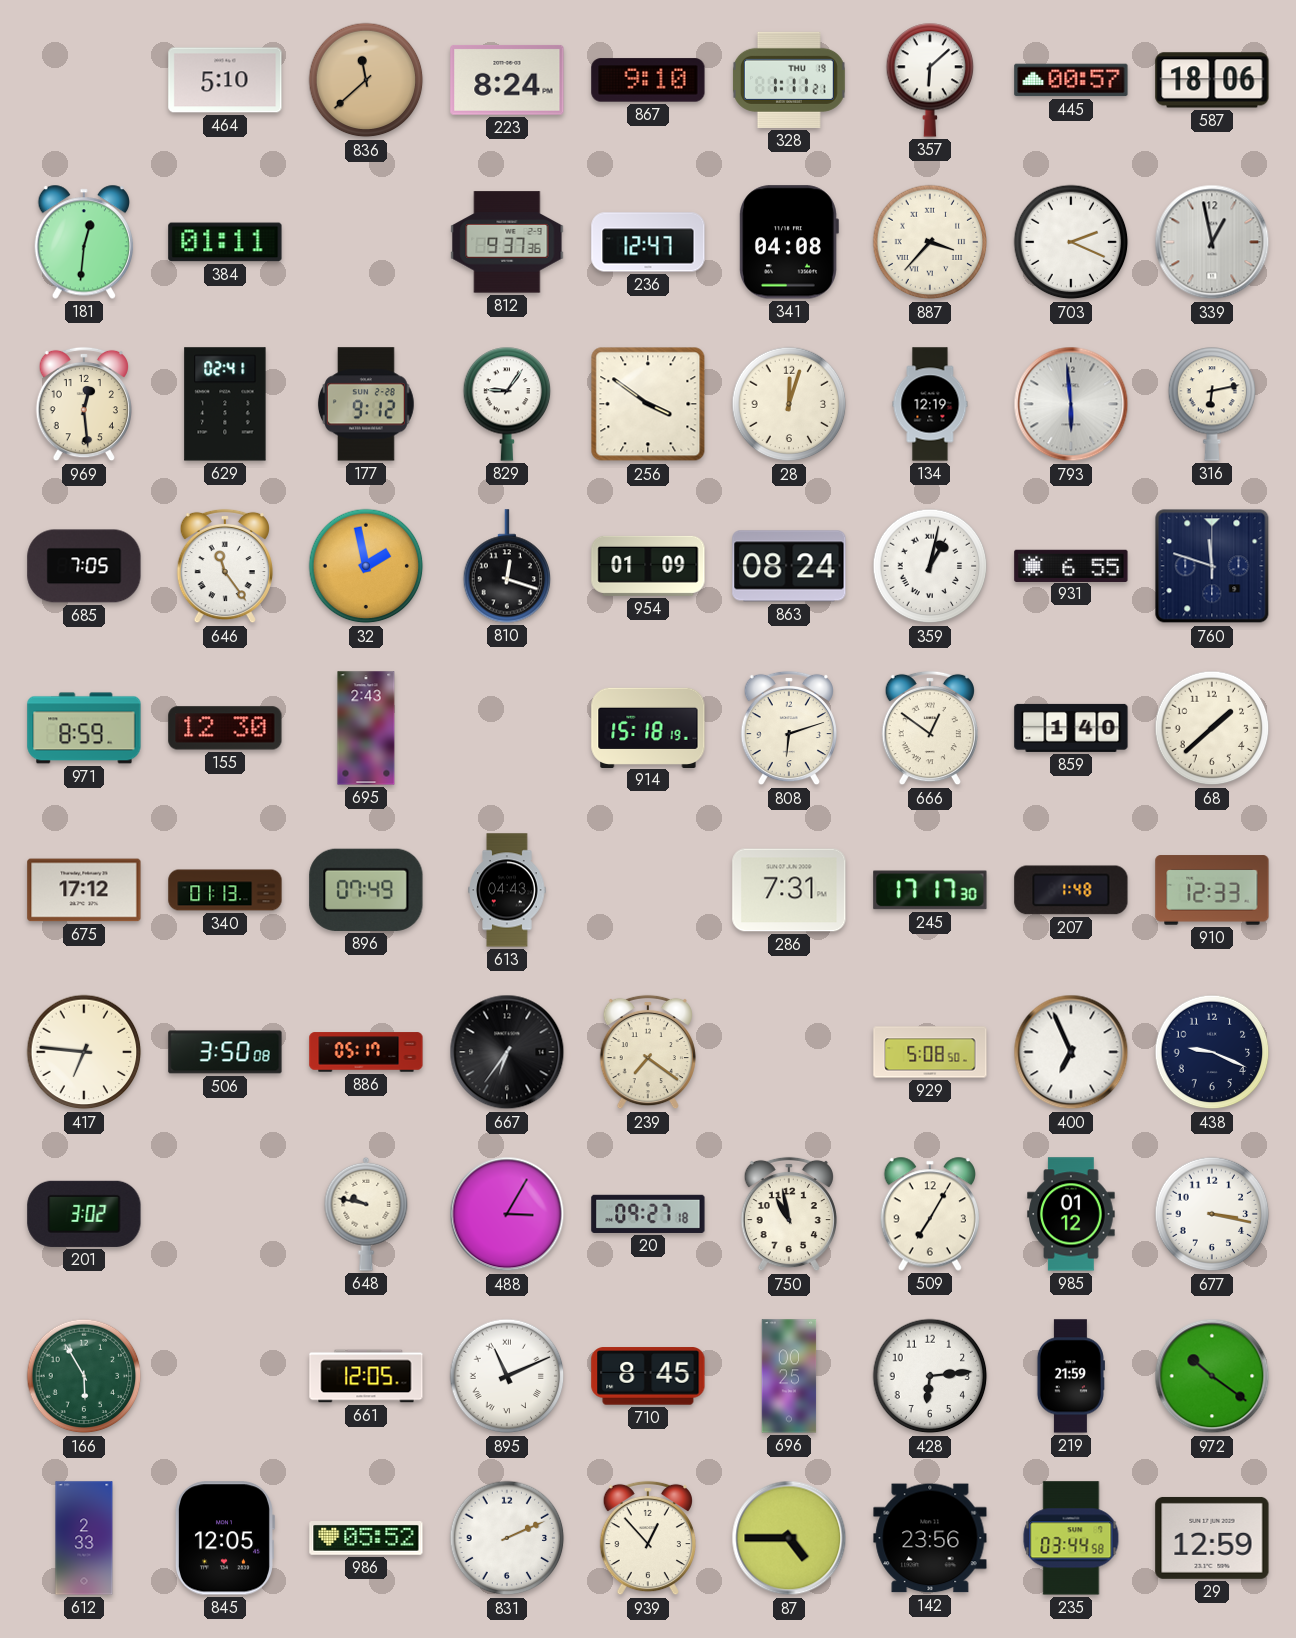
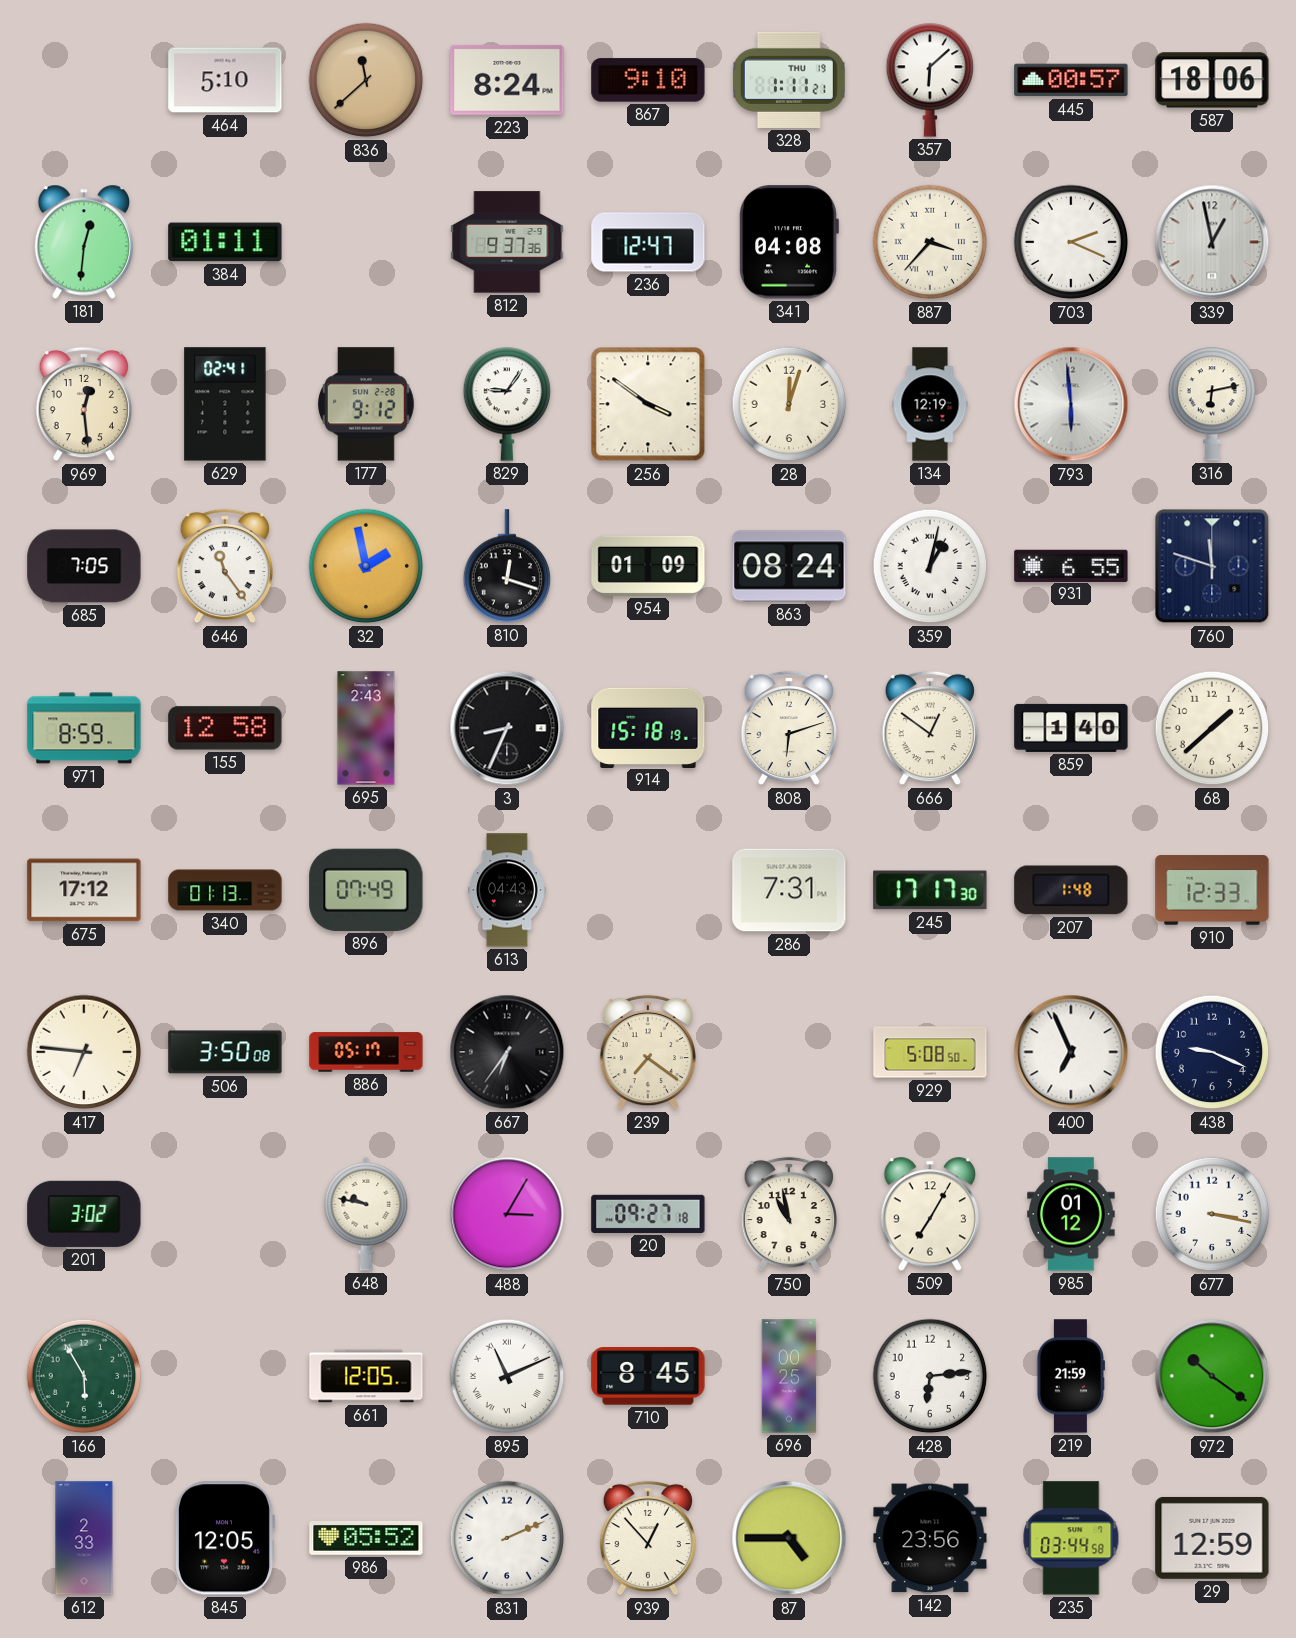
155: 12:30 -> 12:58 (225, 728)
3: none -> 8:34 (507, 728)
